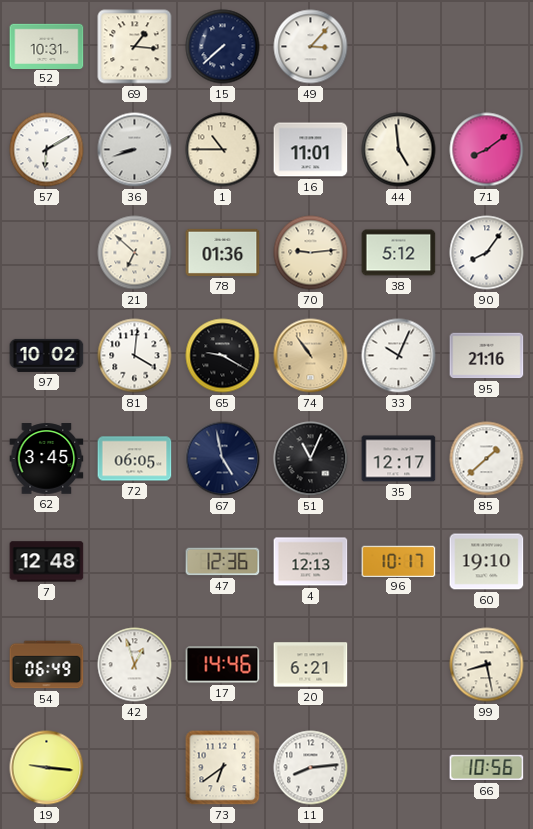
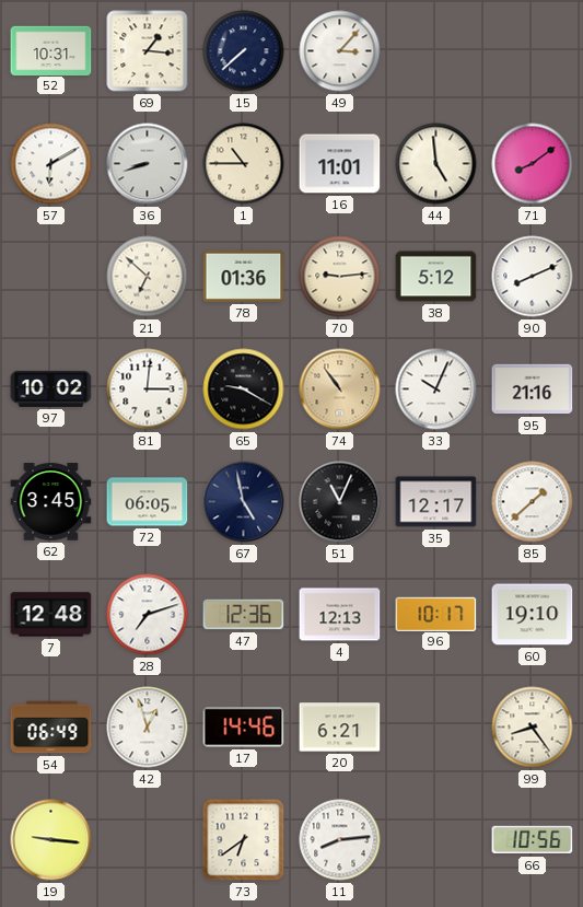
90: 8:06 -> 8:11 (533, 277)
81: 4:01 -> 3:01 (148, 389)
28: none -> 7:12 (148, 615)
99: 8:28 -> 8:24 (533, 728)
